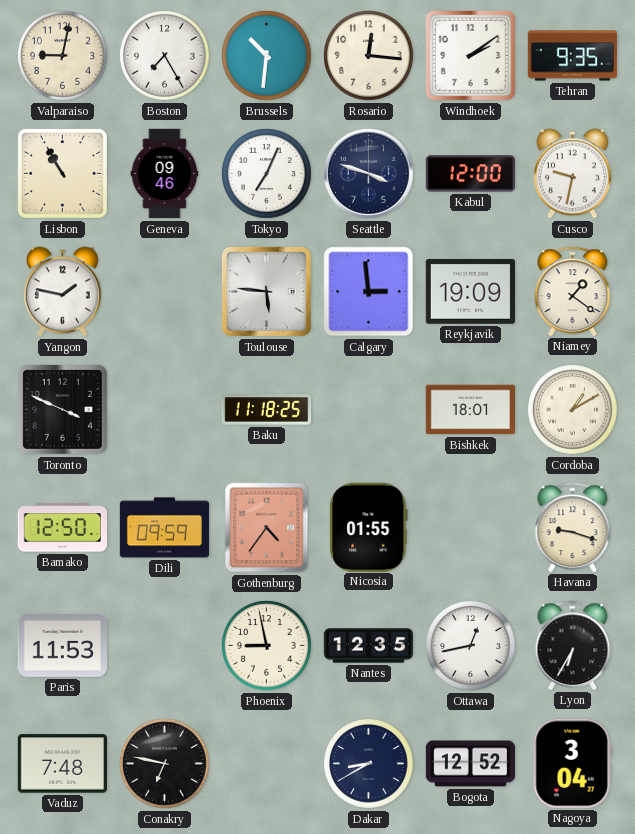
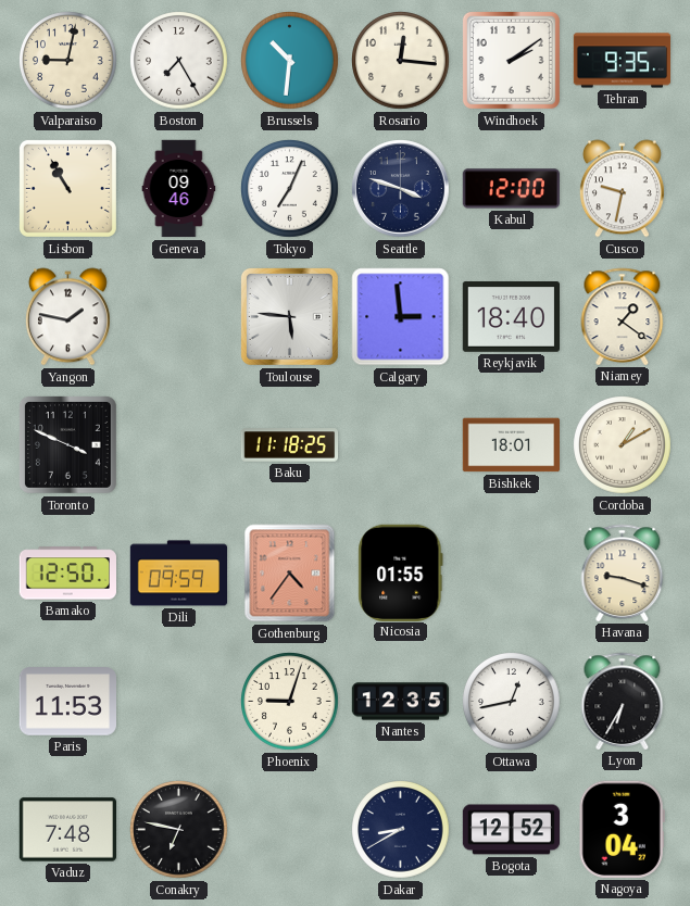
Reykjavik: 19:09 -> 18:40 (511, 317)
Phoenix: 8:58 -> 9:03 (290, 702)
